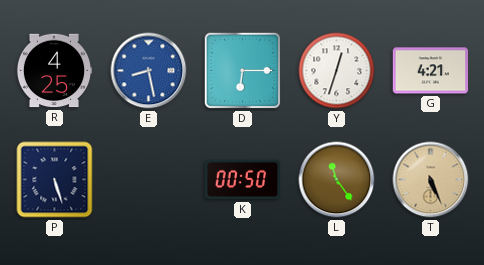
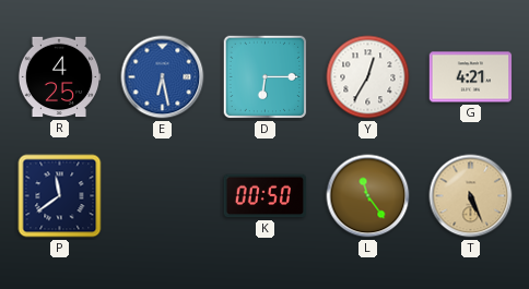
E: 8:28 -> 6:28 (163, 77)
Y: 12:33 -> 12:35 (368, 77)
P: 5:27 -> 11:39 (60, 196)
